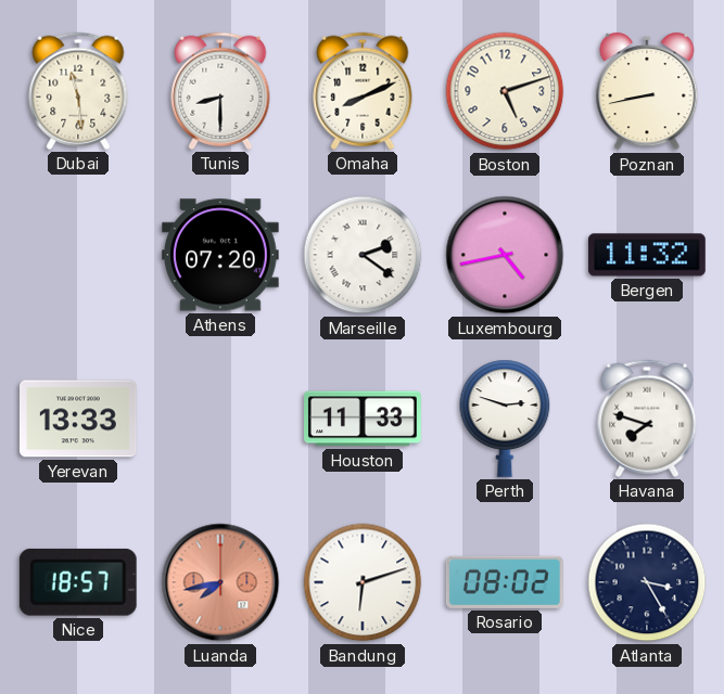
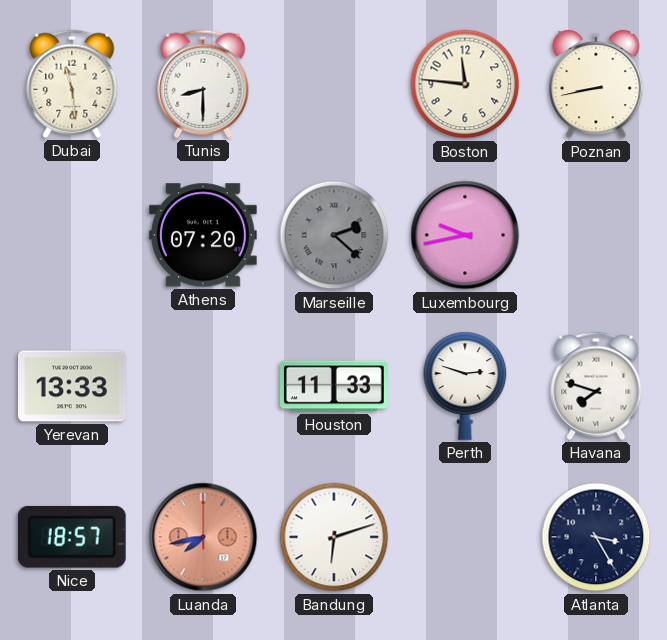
Omaha: 8:11 -> none (363, 91)
Boston: 5:12 -> 11:46 (465, 84)
Marseille: 2:21 -> 2:22 (334, 235)
Marseille dial: white -> grey (334, 235)
Luxembourg: 4:43 -> 9:43 (465, 235)
Bergen: 11:32 -> none (647, 255)
Rosario: 08:02 -> none (505, 582)
